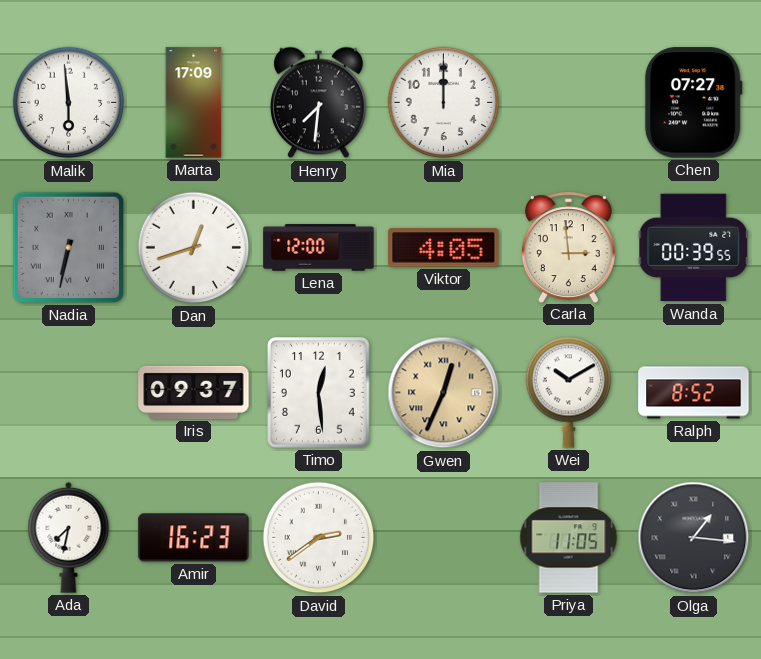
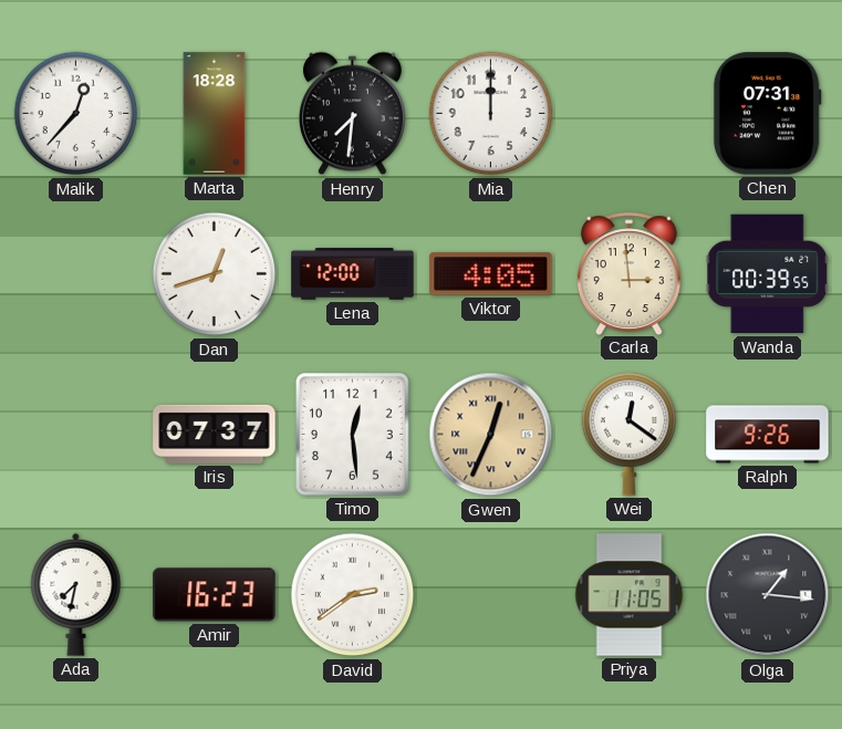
Malik: 5:59 -> 12:37 (76, 114)
Marta: 17:09 -> 18:28 (215, 114)
Chen: 07:27 -> 07:31 (767, 114)
Nadia: 6:32 -> none (68, 247)
Iris: 09:37 -> 07:37 (215, 434)
Wei: 10:10 -> 12:21 (630, 434)
Ralph: 8:52 -> 9:26 (768, 435)
